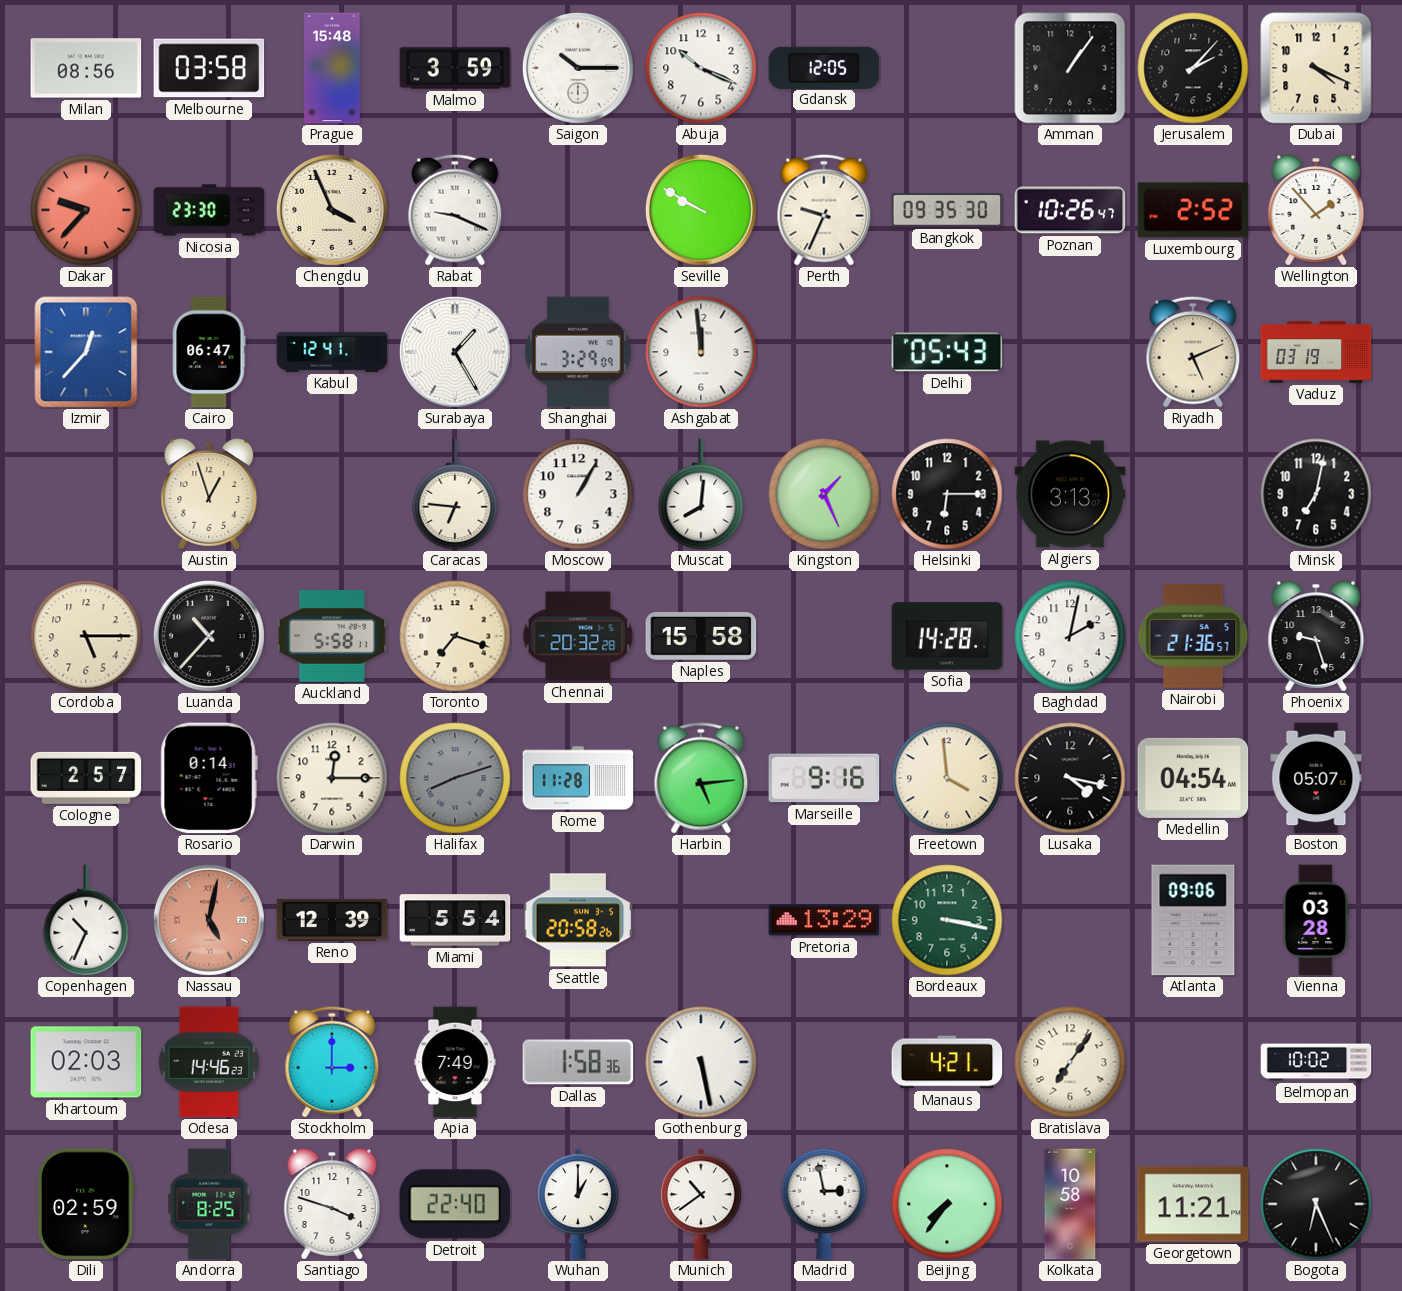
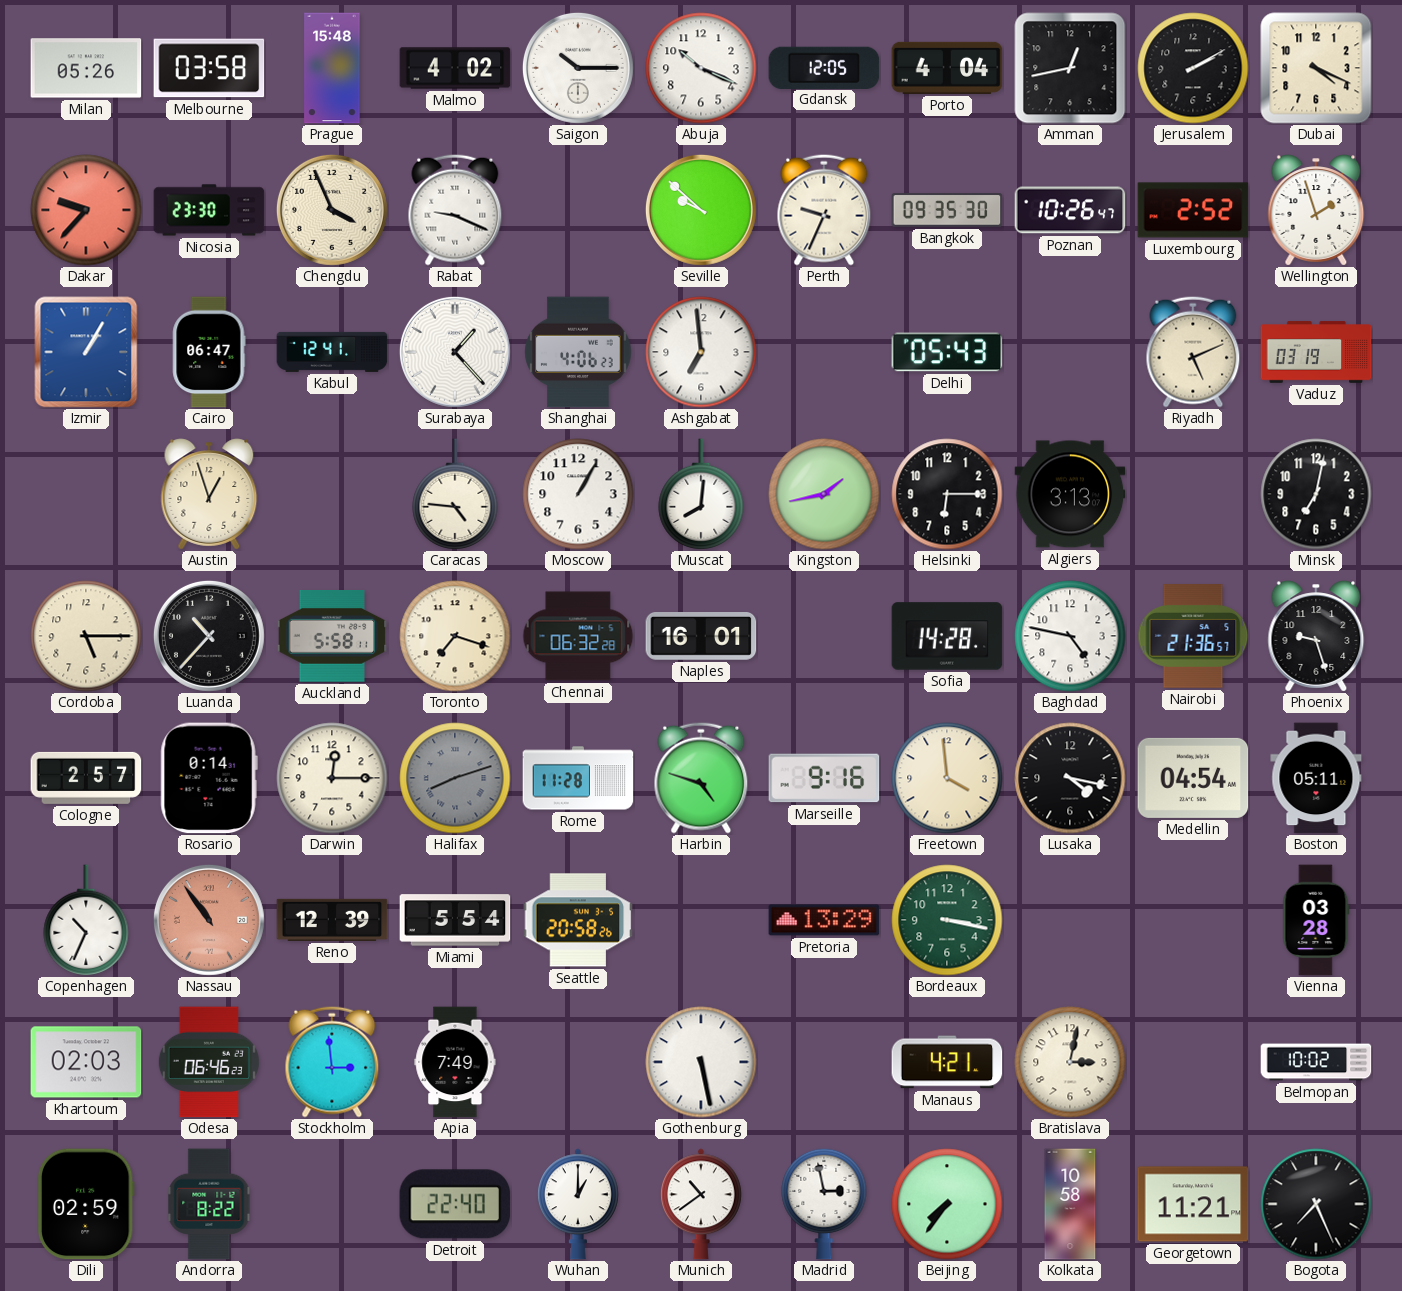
Milan: 08:56 -> 05:26 (86, 68)
Malmo: 3:59 -> 4:02 (455, 68)
Porto: none -> 4:04 (947, 68)
Amman: 1:06 -> 12:43 (1070, 68)
Jerusalem: 2:07 -> 2:10 (1193, 68)
Seville: 9:50 -> 9:52 (701, 210)
Wellington: 1:53 -> 1:57 (1316, 210)
Izmir: 12:37 -> 1:05 (86, 352)
Surabaya: 1:25 -> 1:23 (455, 352)
Shanghai: 3:29 -> 4:06 (578, 352)
Ashgabat: 11:59 -> 6:59 (701, 352)
Caracas: 6:46 -> 4:46 (455, 494)
Kingston: 1:26 -> 1:43 (824, 494)
Chennai: 20:32 -> 06:32 (578, 636)
Naples: 15:58 -> 16:01 (701, 637)
Baghdad: 2:02 -> 4:47 (1070, 636)
Harbin: 5:14 -> 4:48 (701, 778)
Boston: 05:07 -> 05:11 (1316, 778)
Nassau: 5:02 -> 10:54 (209, 920)
Atlanta: 09:06 -> none (1193, 920)
Odesa: 14:46 -> 06:46 (209, 1062)
Stockholm: 3:00 -> 2:59 (332, 1062)
Dallas: 1:58 -> none (578, 1062)
Bratislava: 7:06 -> 3:02 (1070, 1062)
Andorra: 8:25 -> 8:22 (209, 1204)
Santiago: 3:48 -> none (332, 1204)
Bogota: 6:26 -> 7:26 (1316, 1204)
